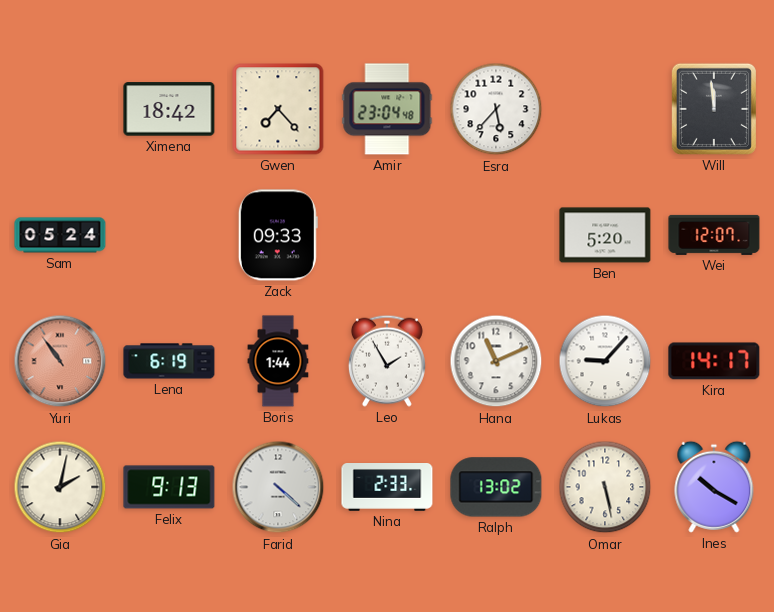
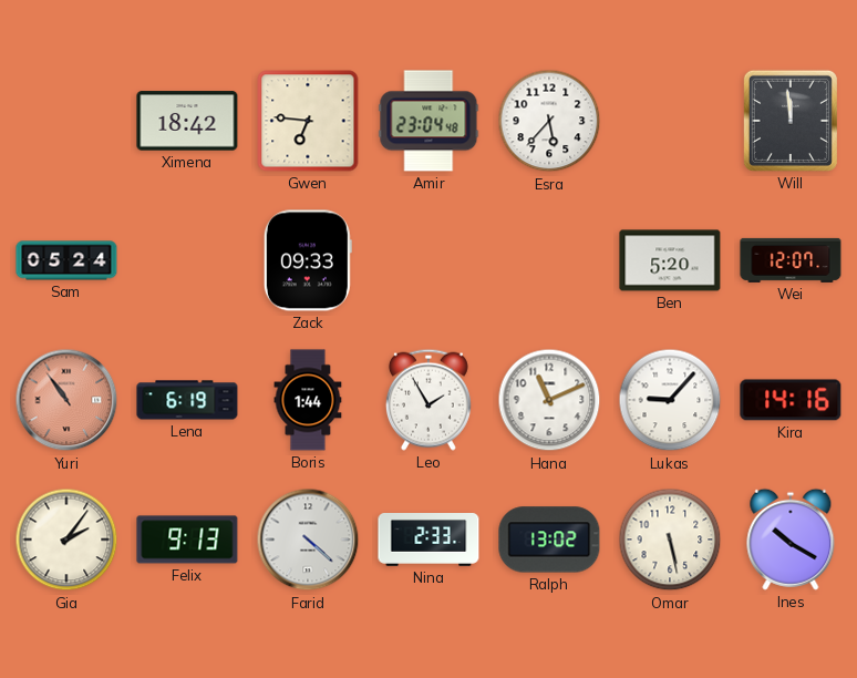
Gwen: 7:23 -> 6:46 (308, 121)
Kira: 14:17 -> 14:16 (791, 400)
Gia: 2:02 -> 2:06 (66, 540)
